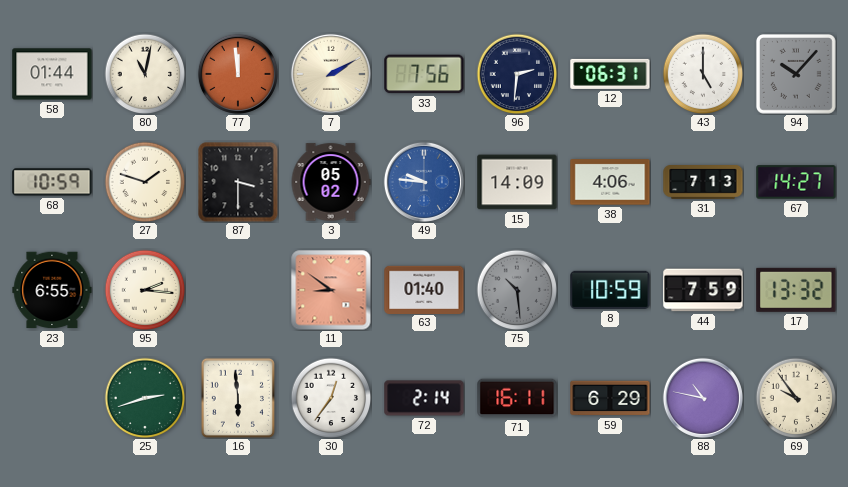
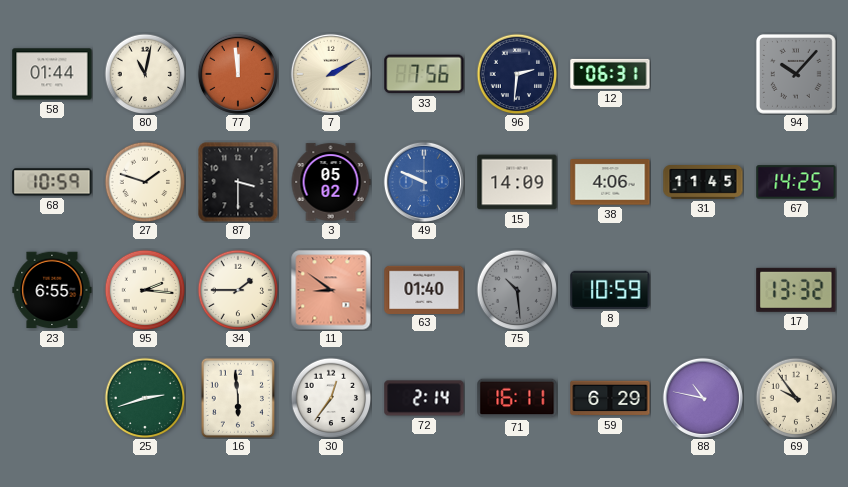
43: 5:00 -> none (703, 74)
49: 9:46 -> 9:49 (424, 182)
31: 7:13 -> 11:45 (703, 183)
67: 14:27 -> 14:25 (796, 182)
34: none -> 1:45 (238, 290)
44: 7:59 -> none (703, 290)
